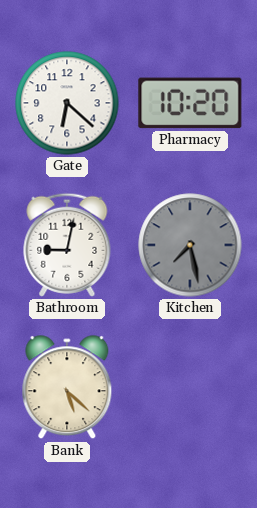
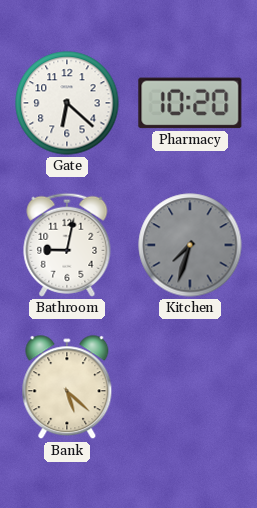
Kitchen: 7:28 -> 7:33 (190, 245)
